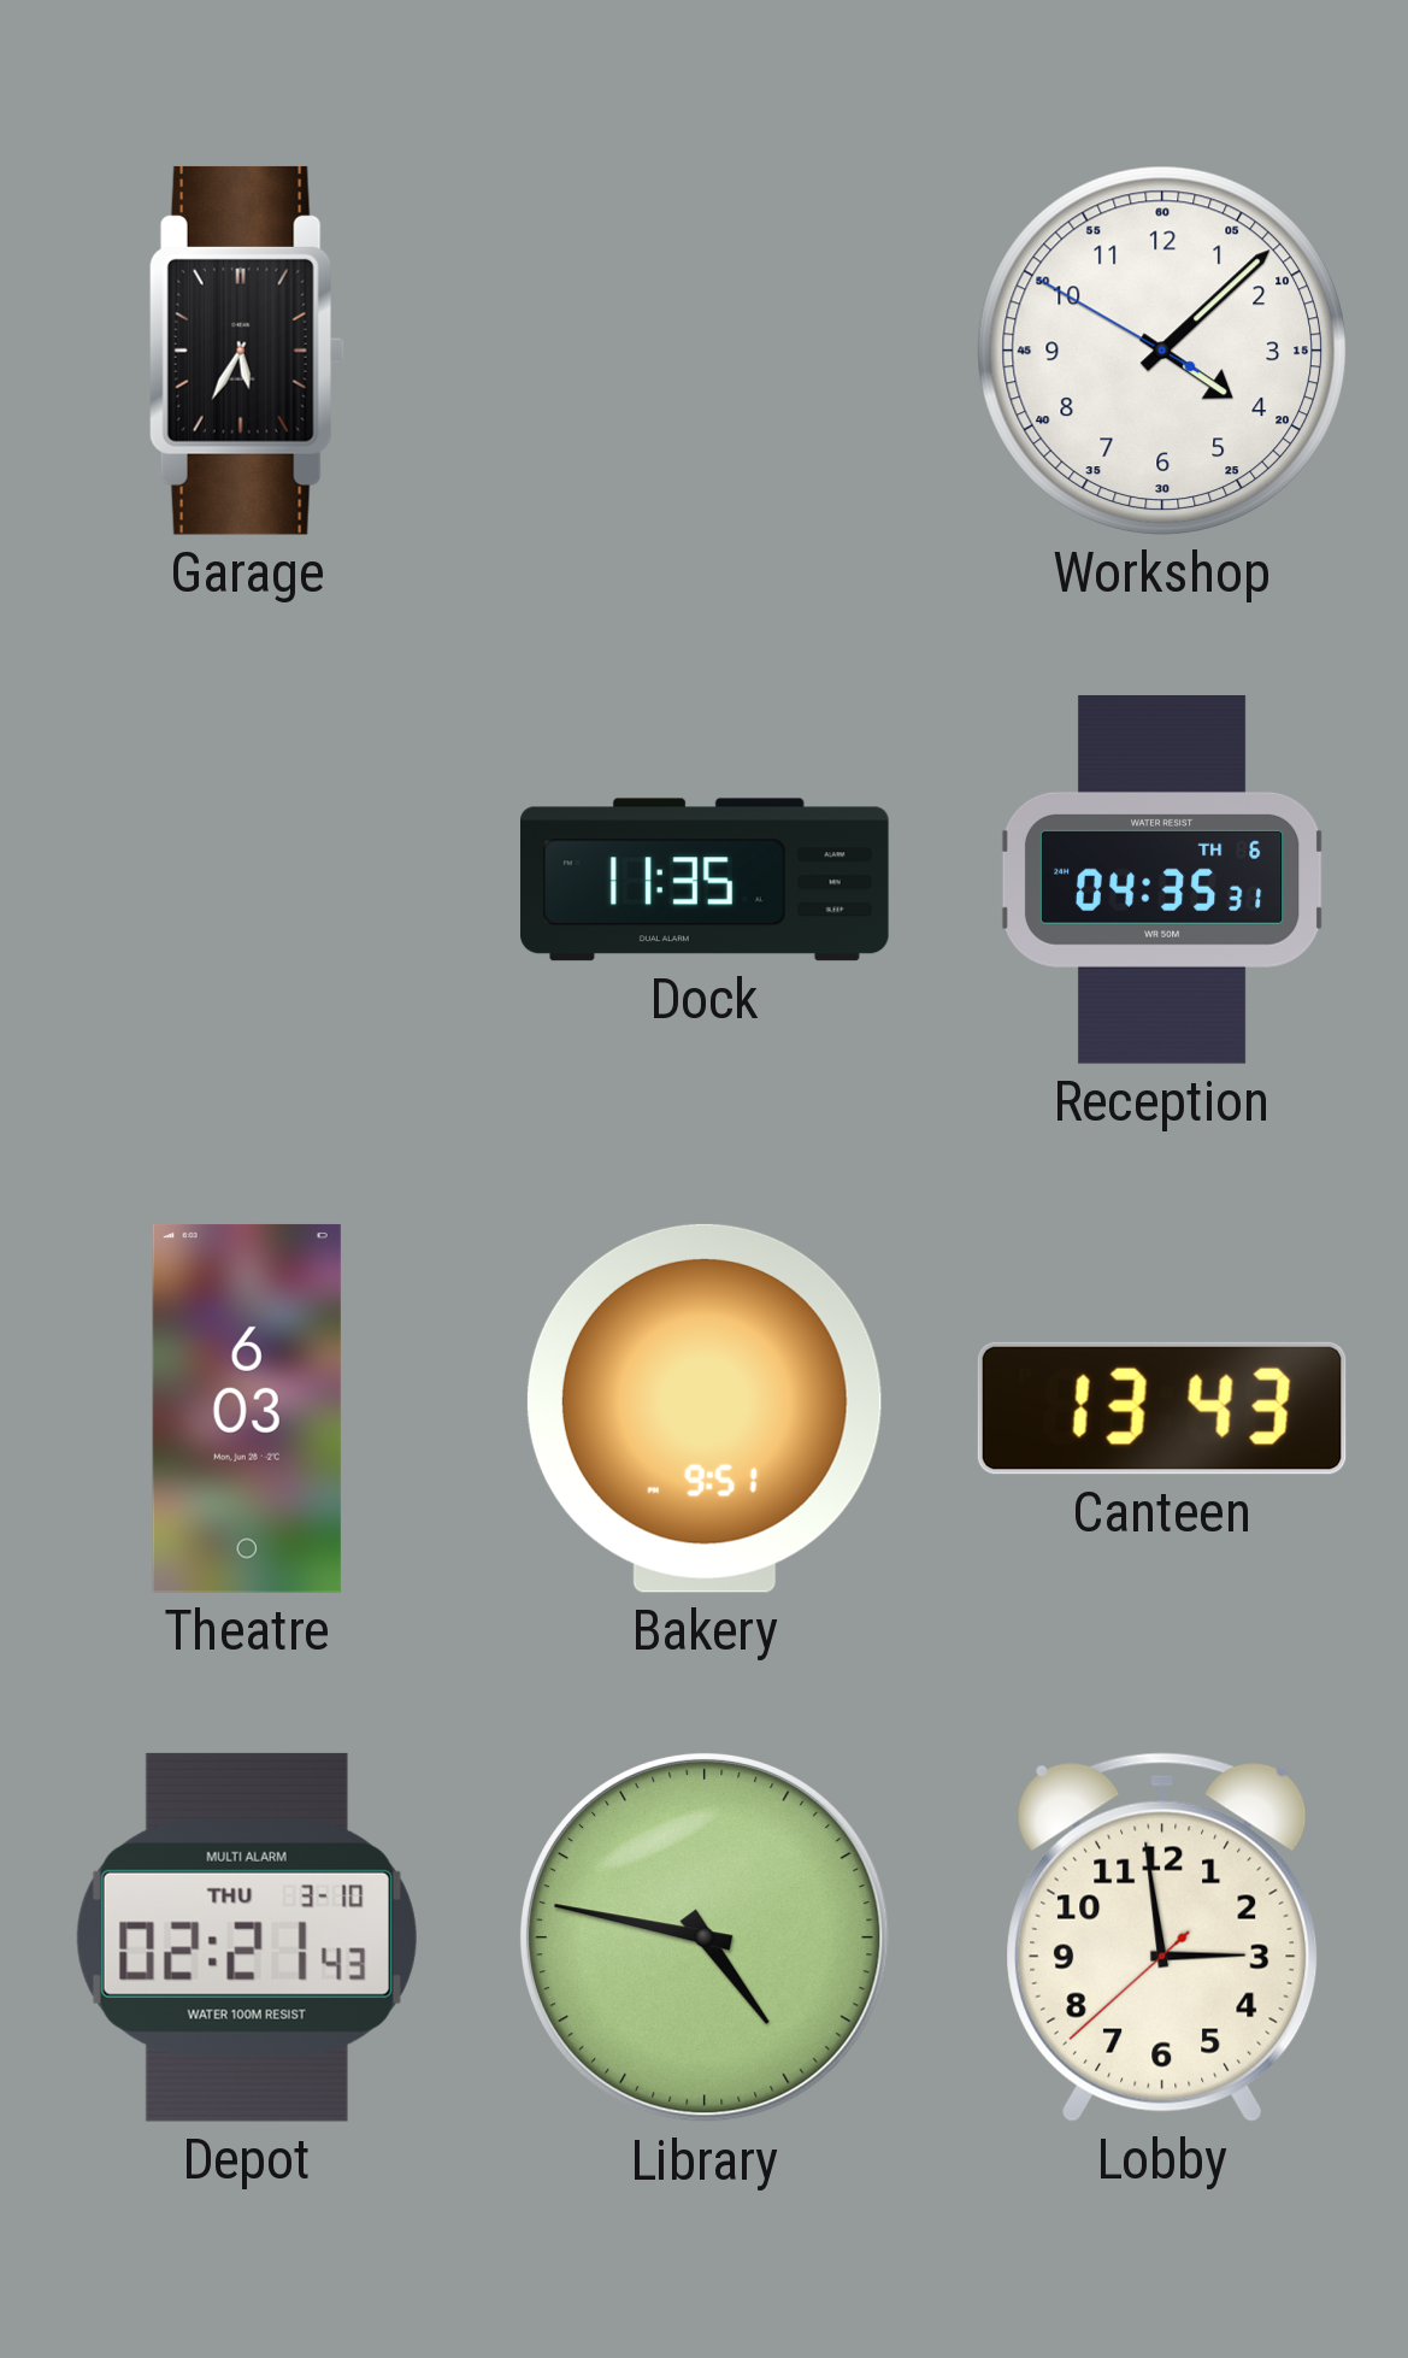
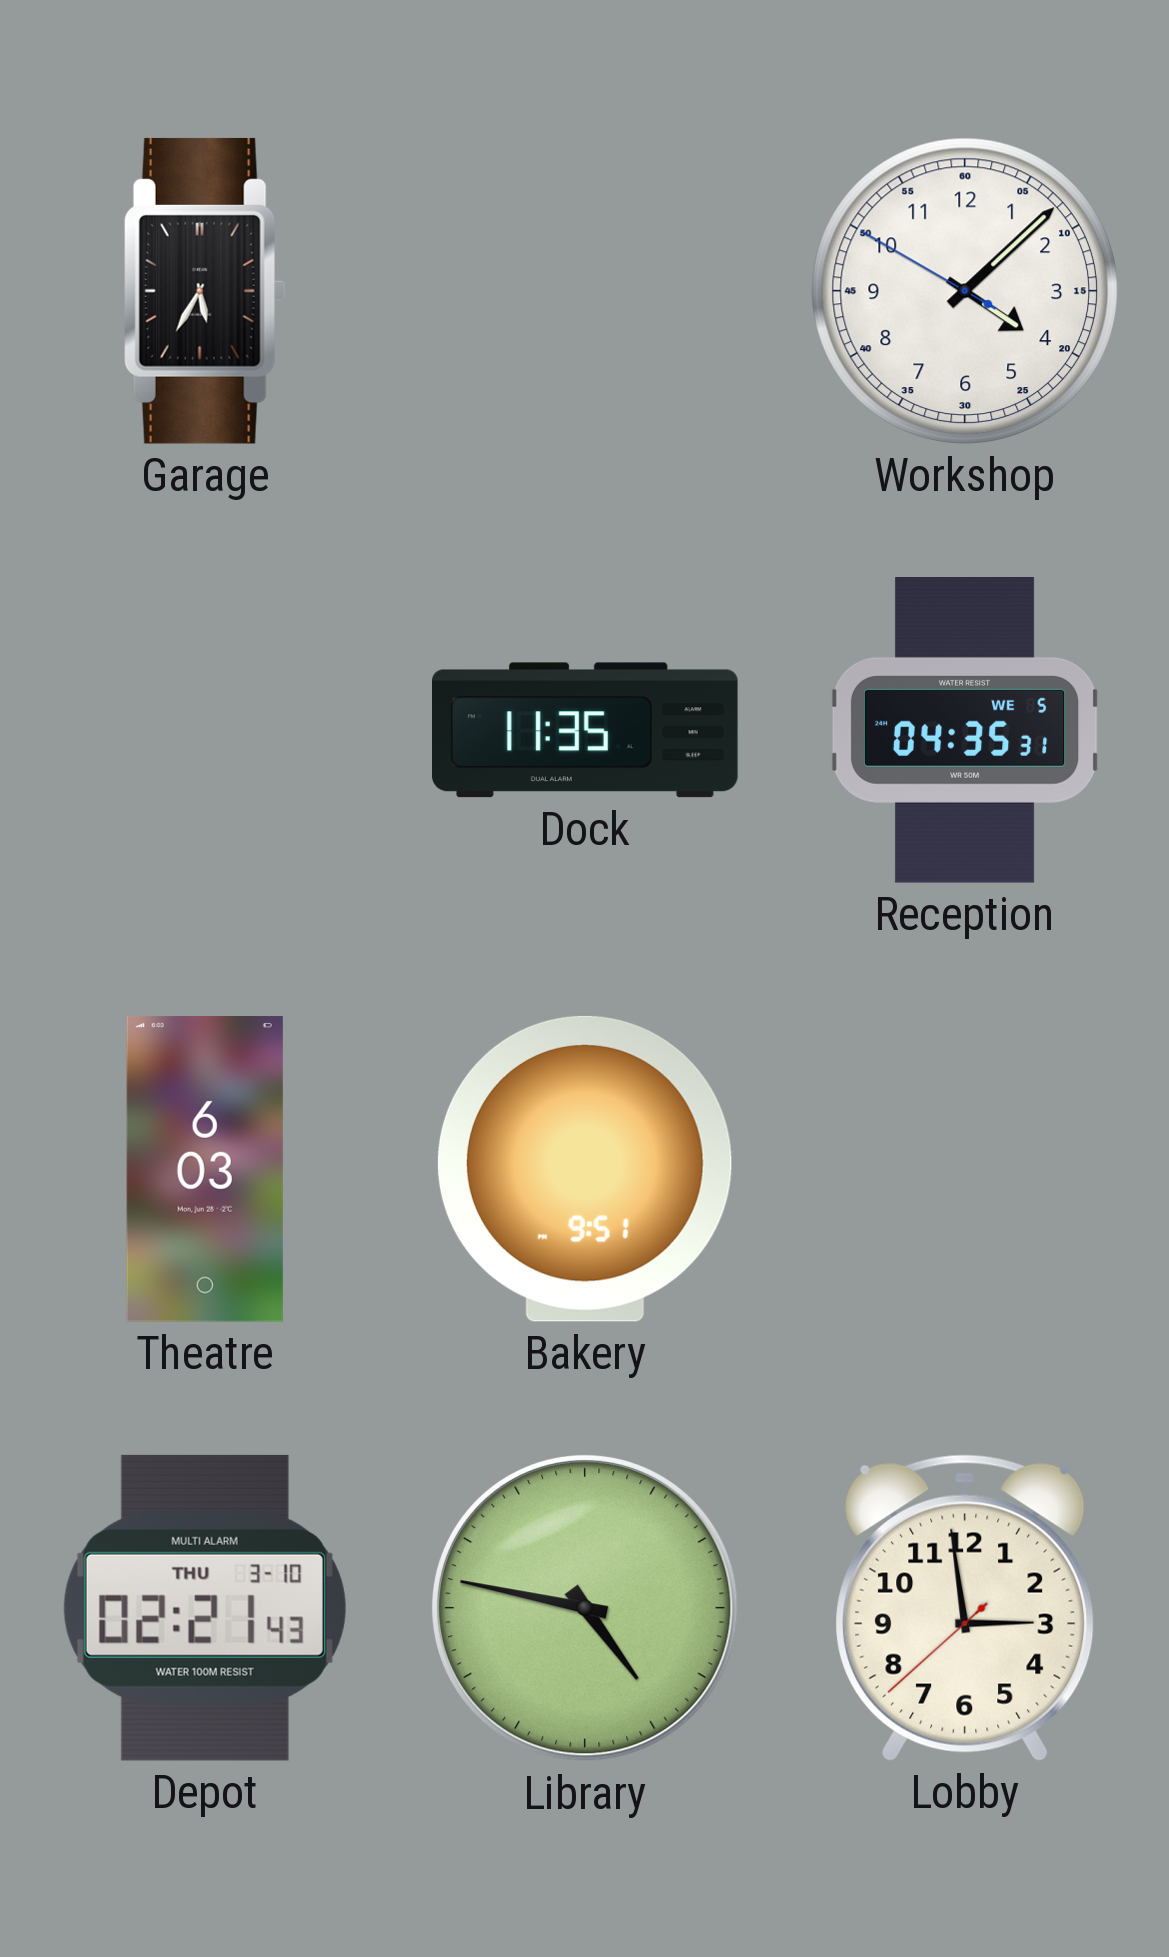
Reception date: TH 6 -> WE 5 (965, 731)
Canteen: 13:43 -> none (1162, 1409)
